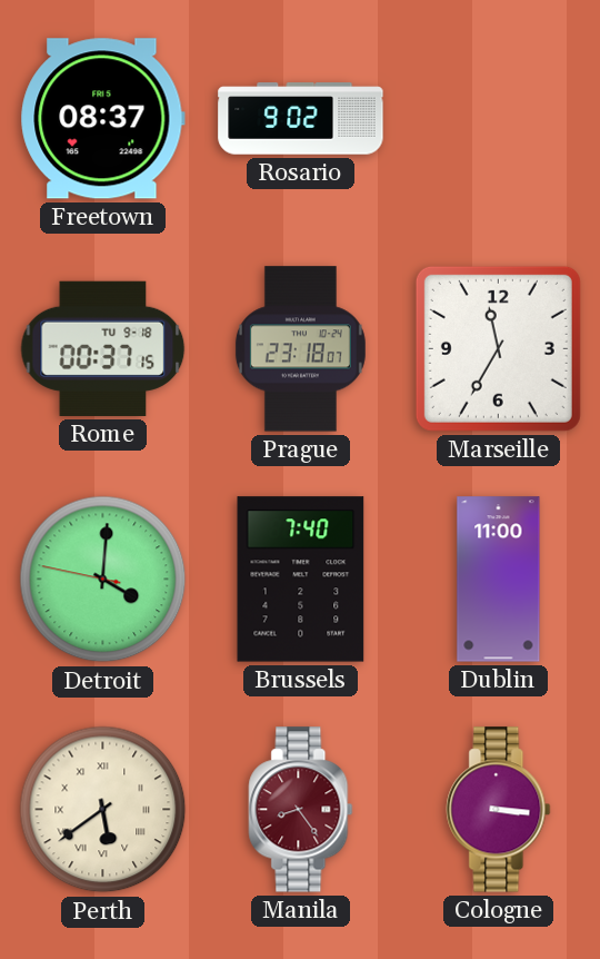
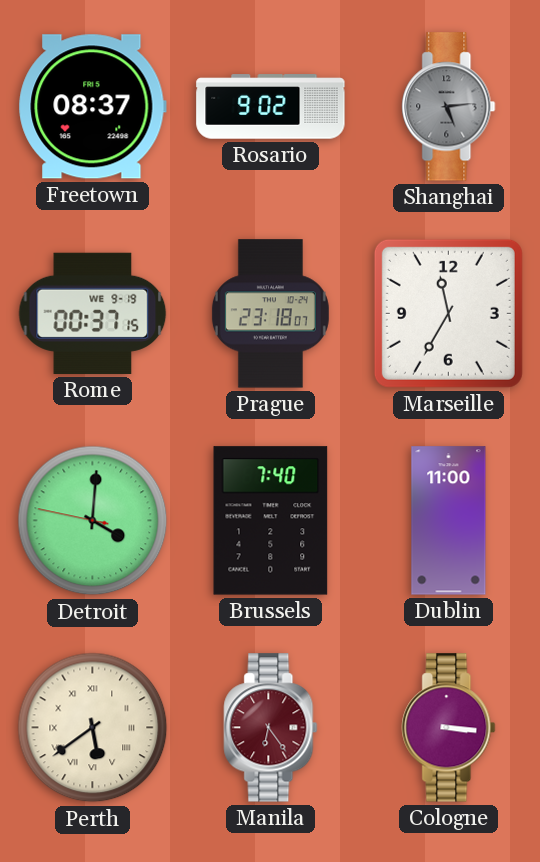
Shanghai: none -> 5:14 (449, 107)
Rome date: TU 9-18 -> WE 9-19 (93, 313)
Manila: 8:24 -> 6:24 (271, 728)
